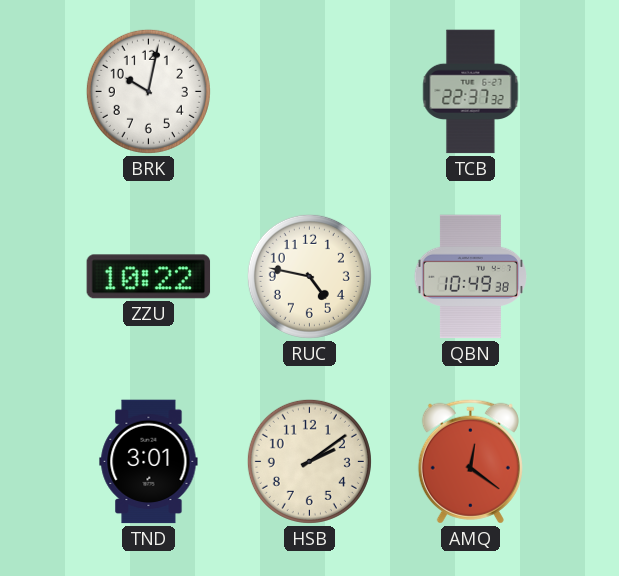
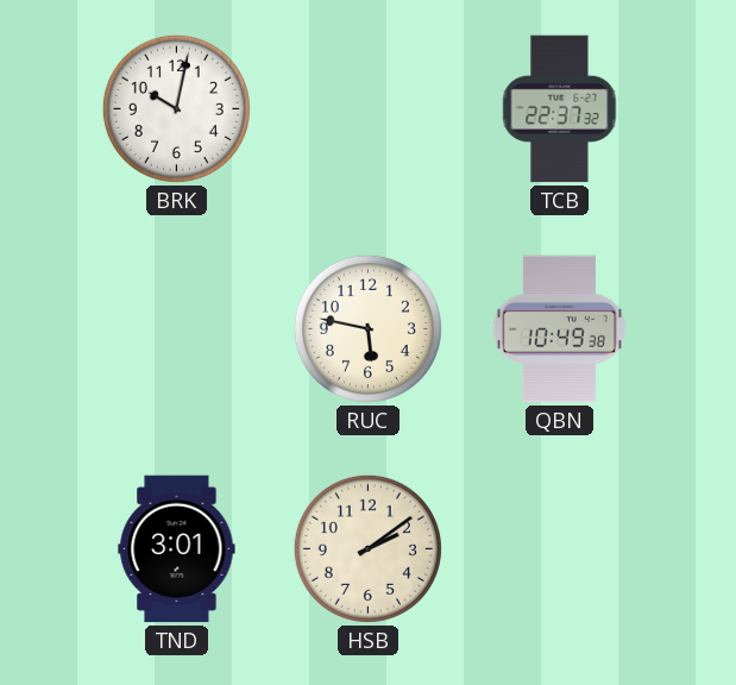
ZZU: 10:22 -> none (149, 277)
RUC: 4:47 -> 5:47 (367, 328)
AMQ: 12:21 -> none (470, 461)
